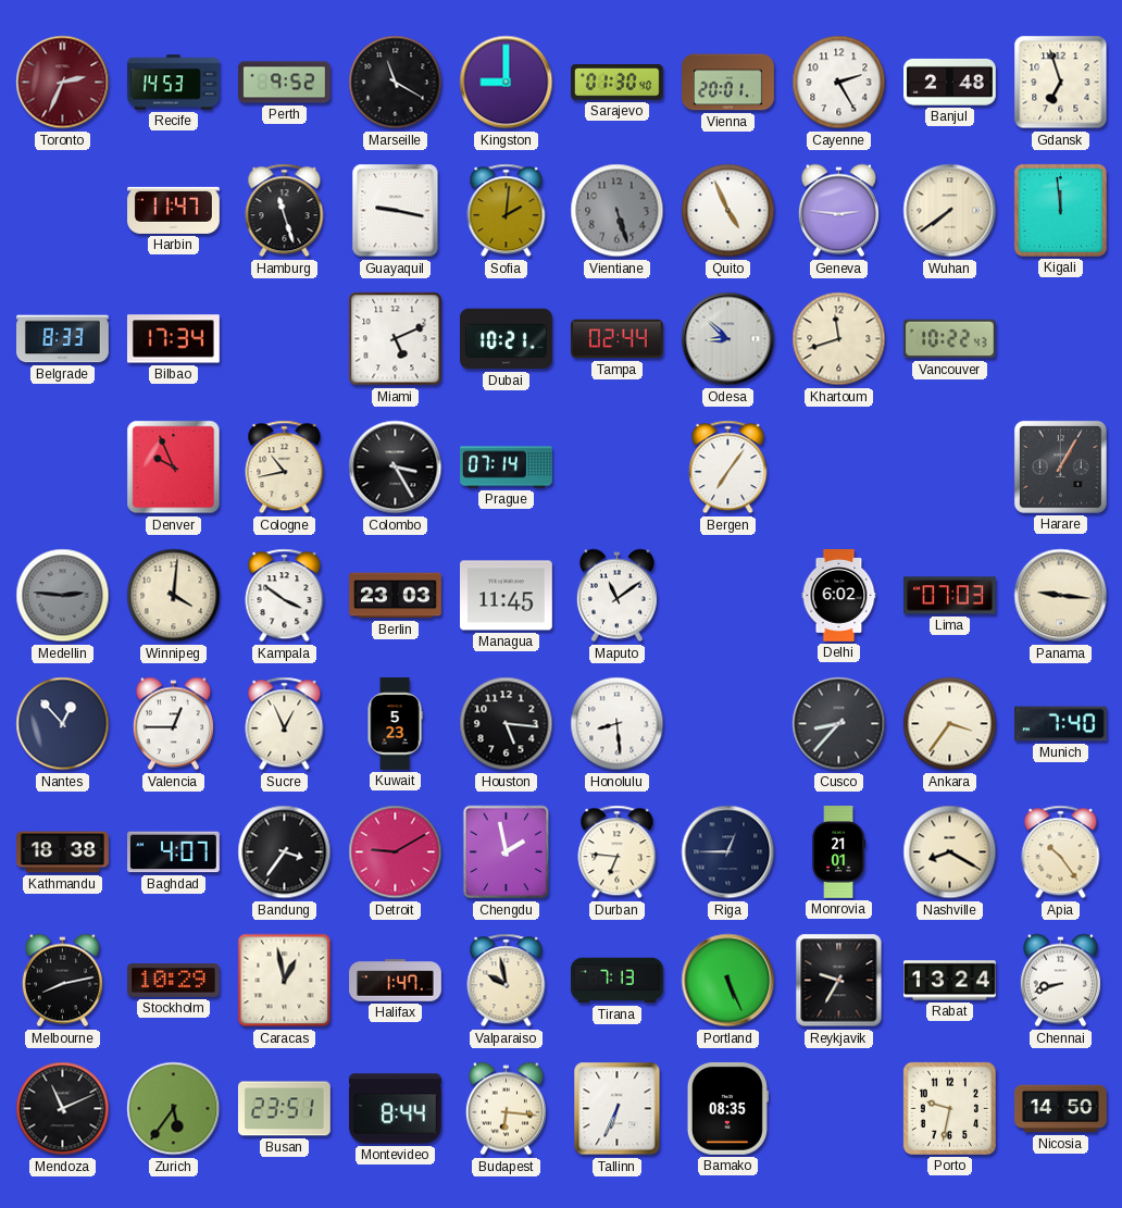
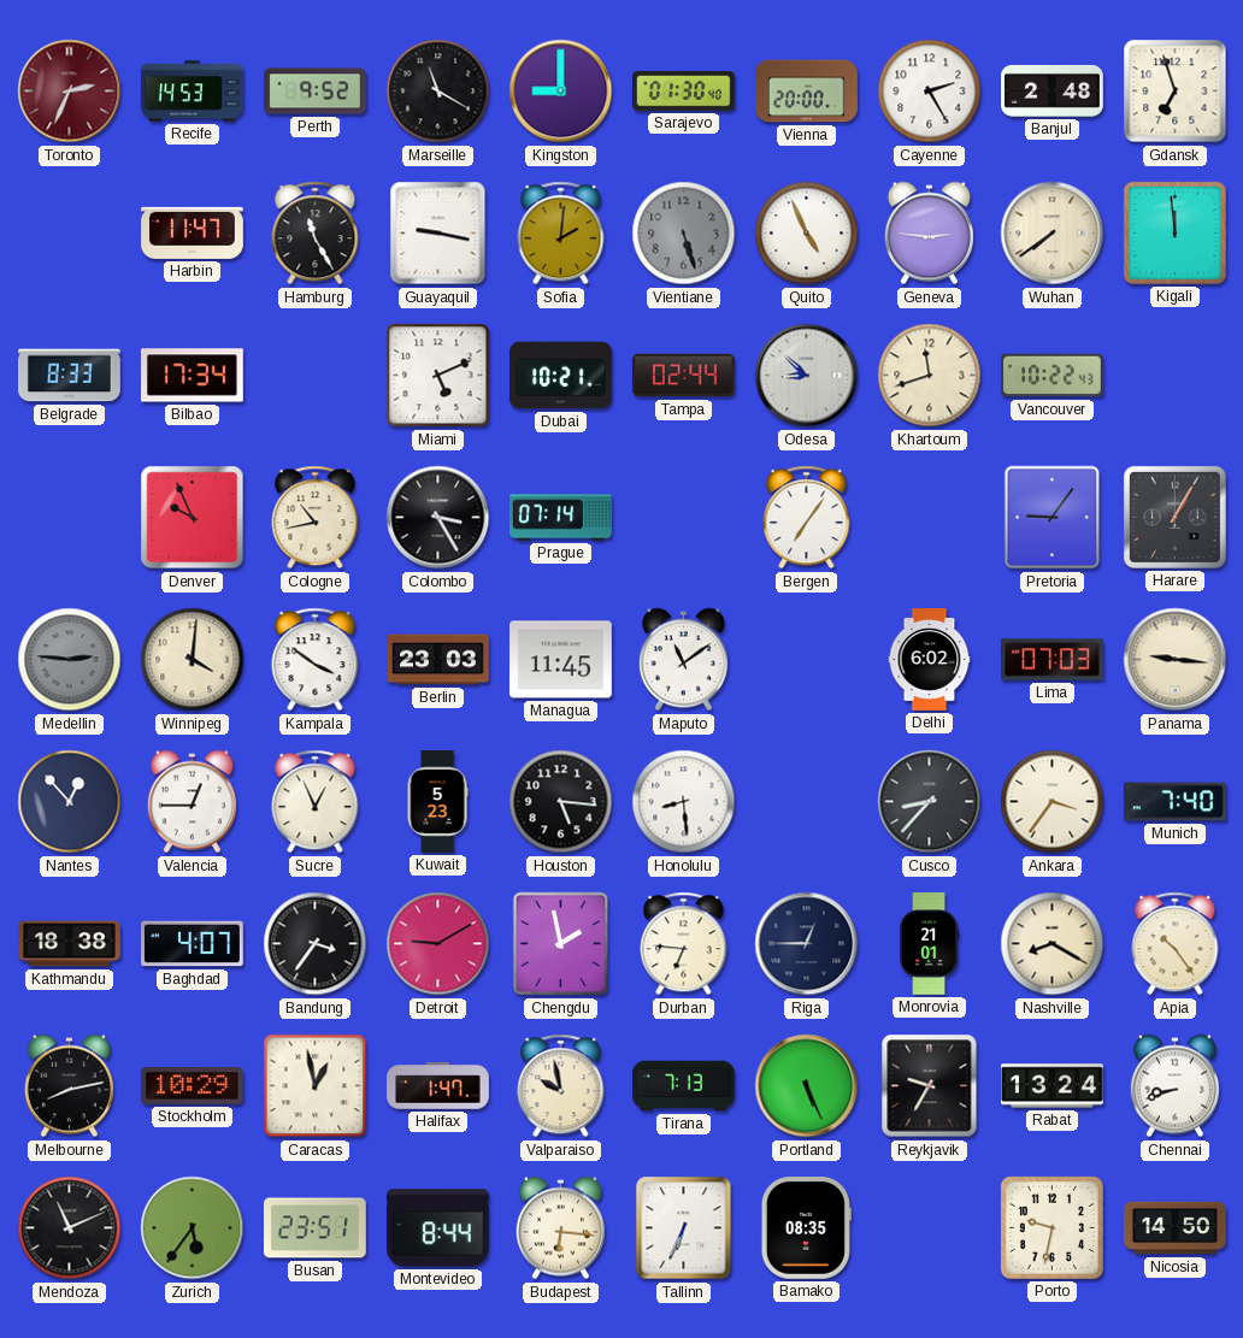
Vienna: 20:01 -> 20:00 (807, 92)
Hamburg: 11:27 -> 11:25 (316, 234)
Pretoria: none -> 9:06 (1053, 518)
